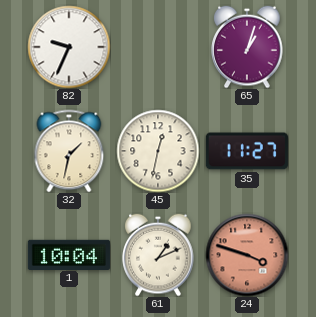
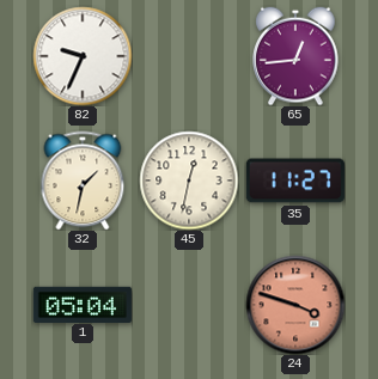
65: 1:03 -> 12:44 (295, 56)
1: 10:04 -> 05:04 (83, 304)
61: 1:11 -> none (158, 255)
